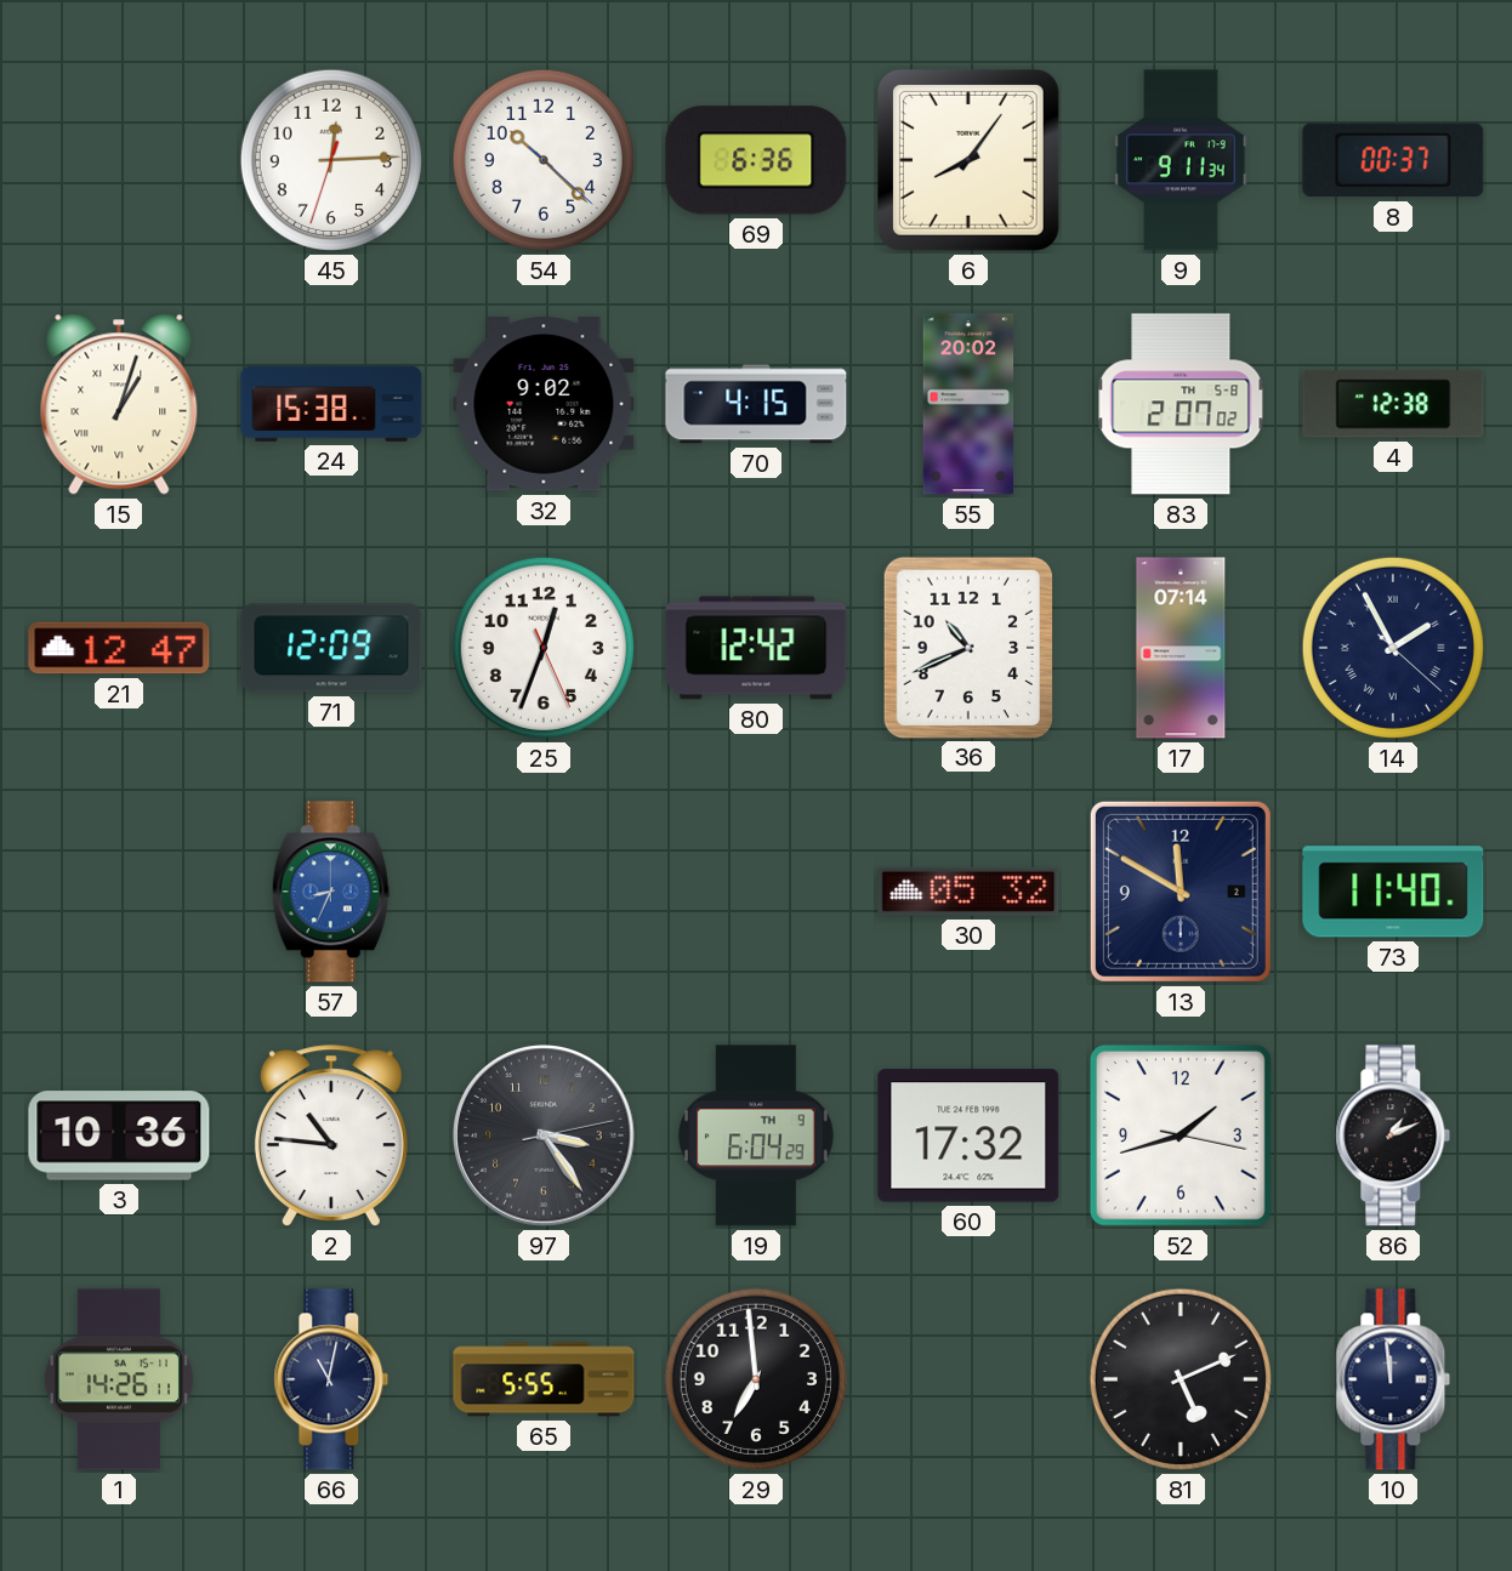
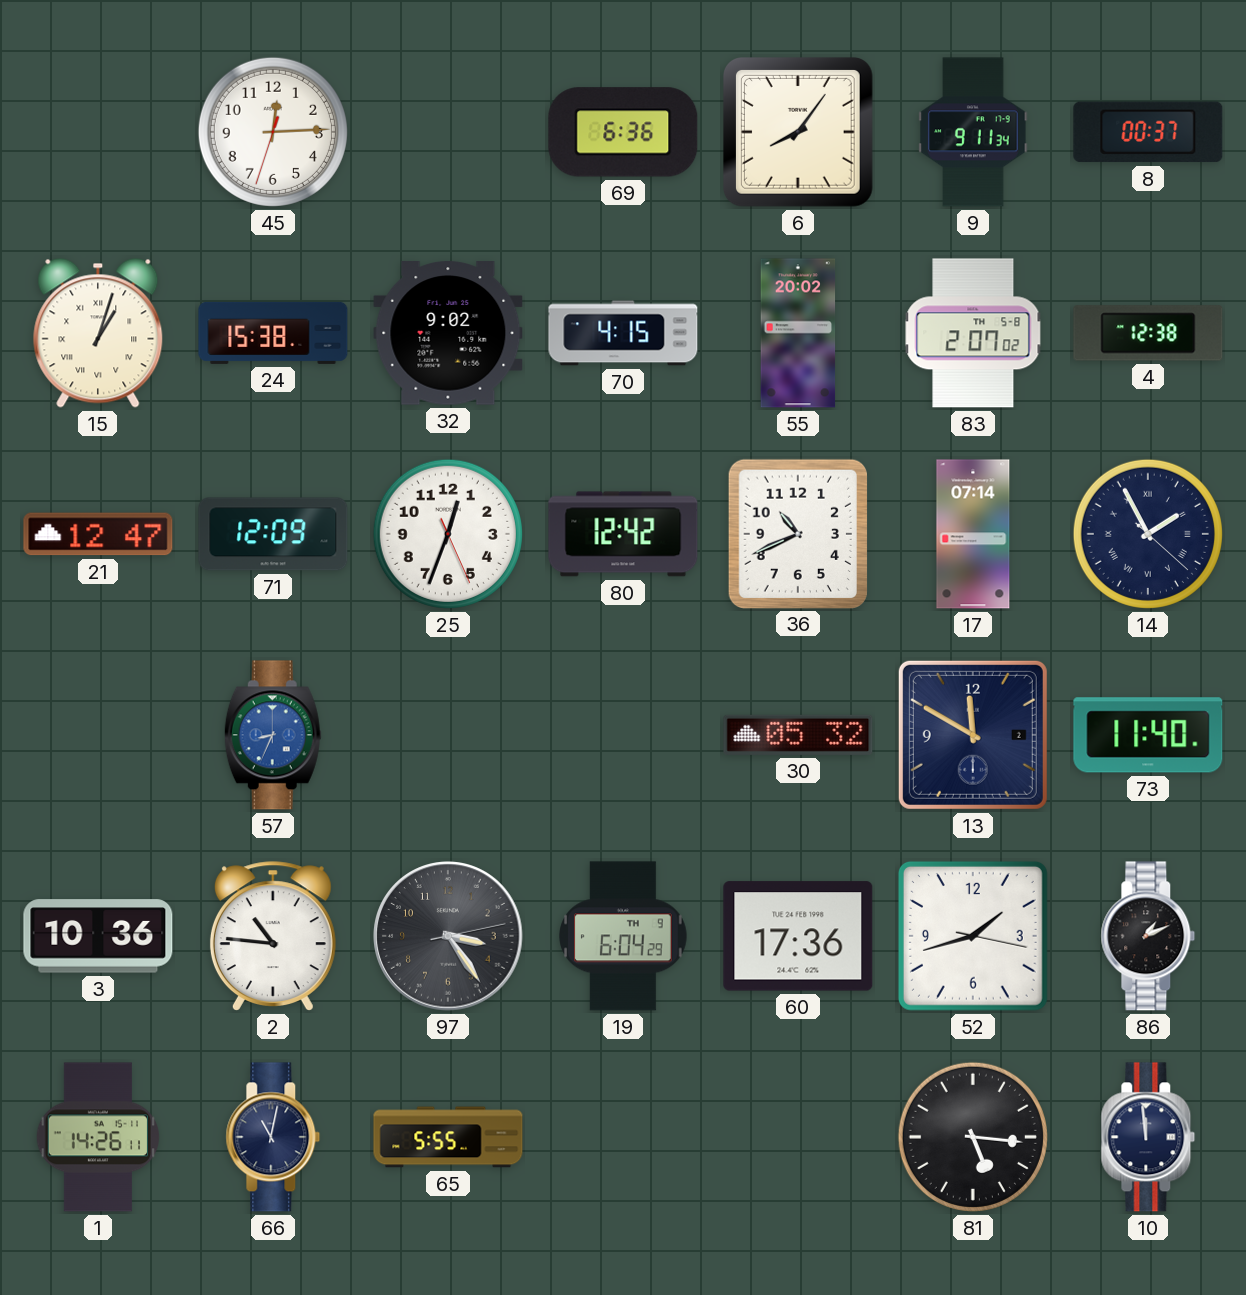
54: 10:22 -> none (544, 160)
60: 17:32 -> 17:36 (798, 936)
29: 6:59 -> none (756, 1379)
81: 5:11 -> 5:16 (973, 1137)
